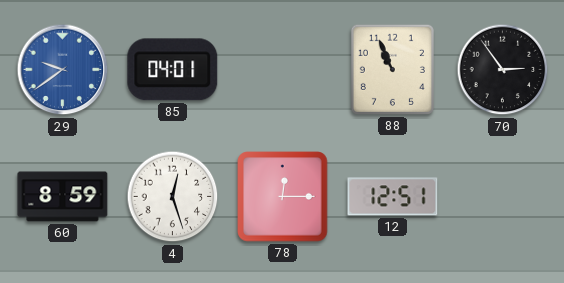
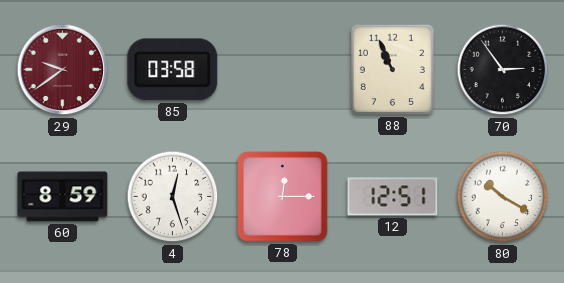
29 dial: blue -> burgundy (63, 70)
85: 04:01 -> 03:58 (173, 70)
80: none -> 10:20 (503, 197)
